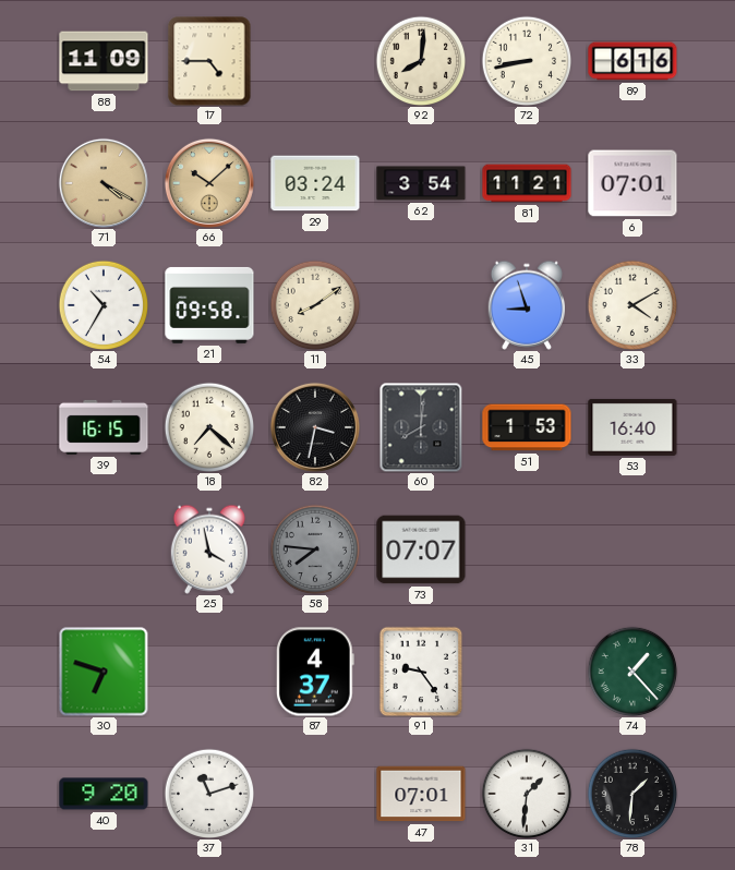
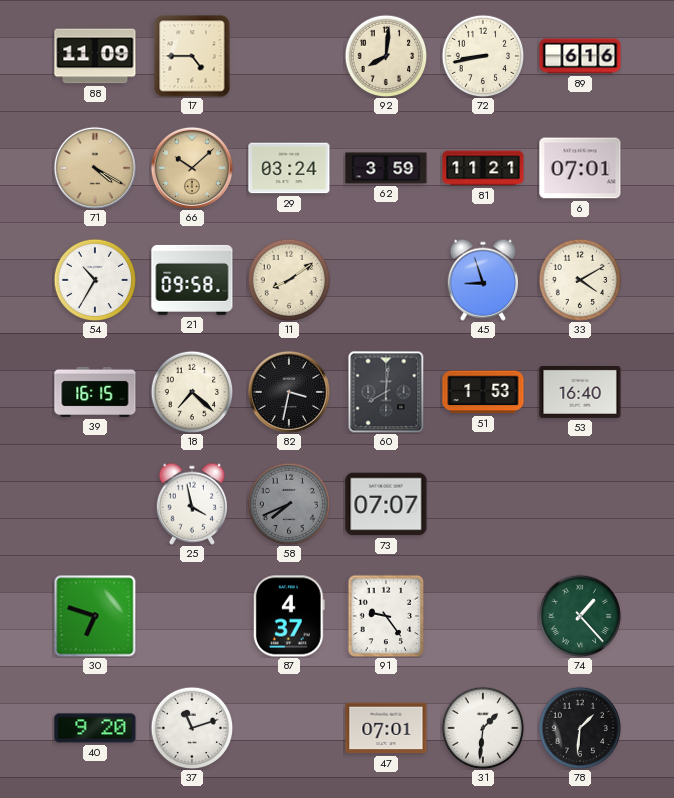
62: 3:54 -> 3:59 (386, 168)
58: 7:46 -> 7:41 (289, 504)
